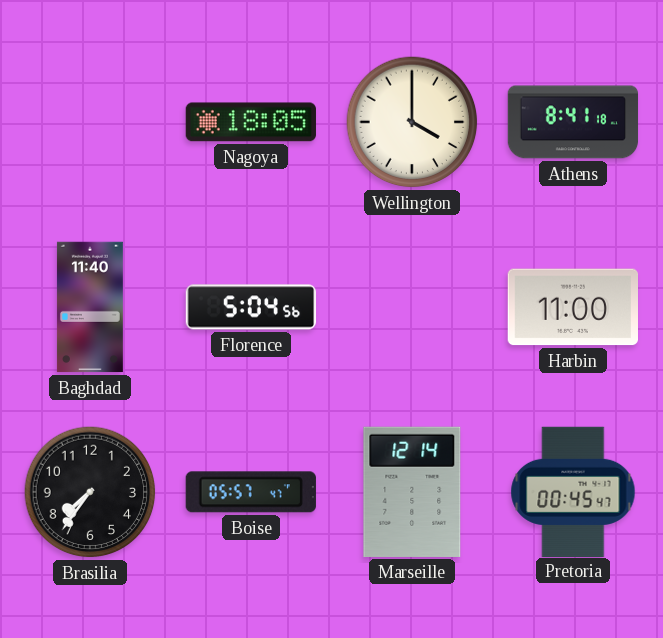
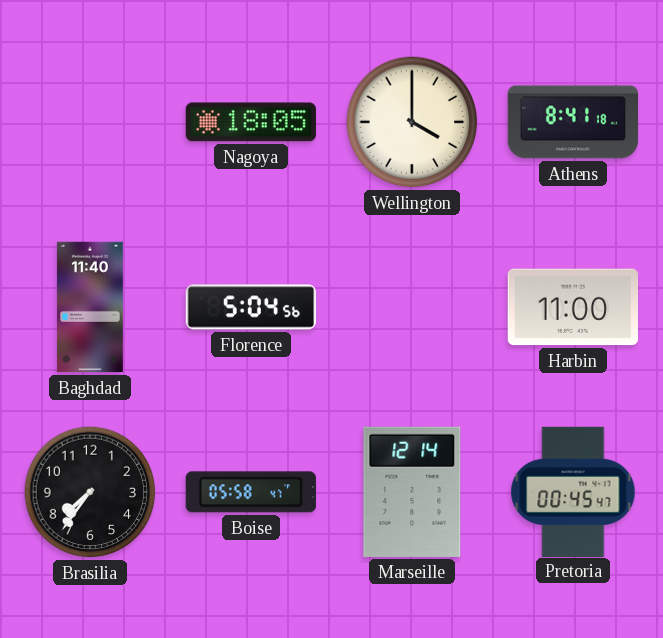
Boise: 05:57 -> 05:58 (251, 492)
